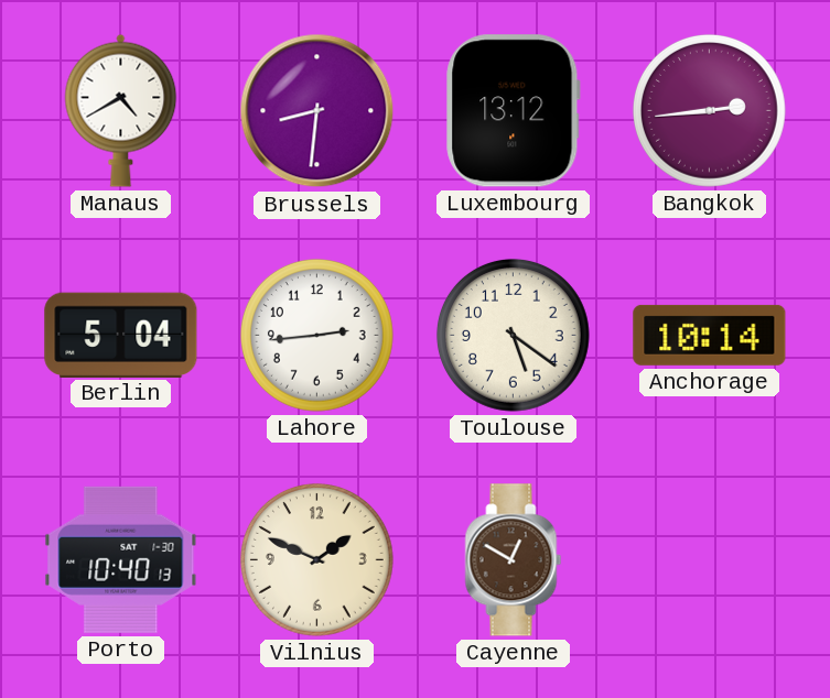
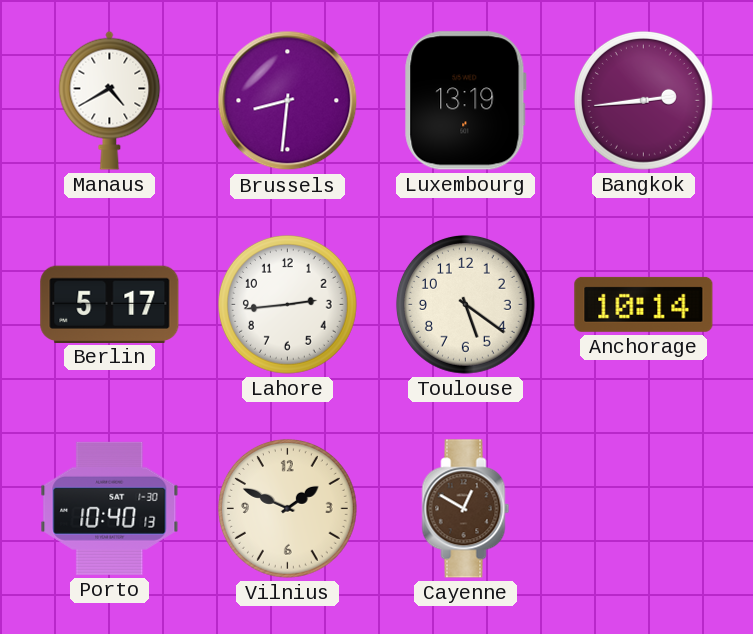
Luxembourg: 13:12 -> 13:19 (465, 101)
Berlin: 5:04 -> 5:17 (110, 304)
